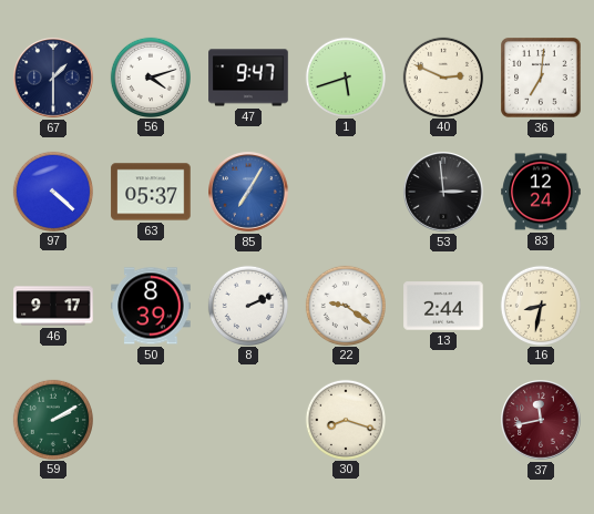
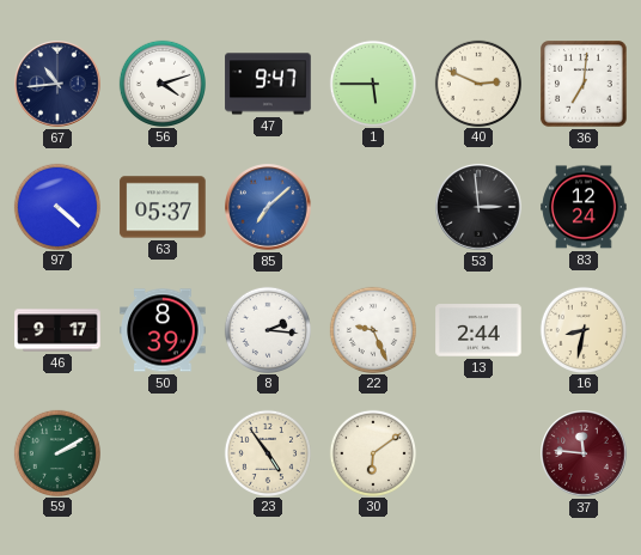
67: 1:30 -> 10:44 (57, 84)
1: 5:42 -> 5:45 (372, 83)
85: 7:05 -> 7:08 (268, 207)
8: 2:11 -> 2:16 (267, 329)
22: 9:21 -> 9:26 (372, 329)
23: none -> 4:54 (267, 452)
30: 8:18 -> 6:09 (372, 452)
37: 11:43 -> 11:46 (584, 453)
